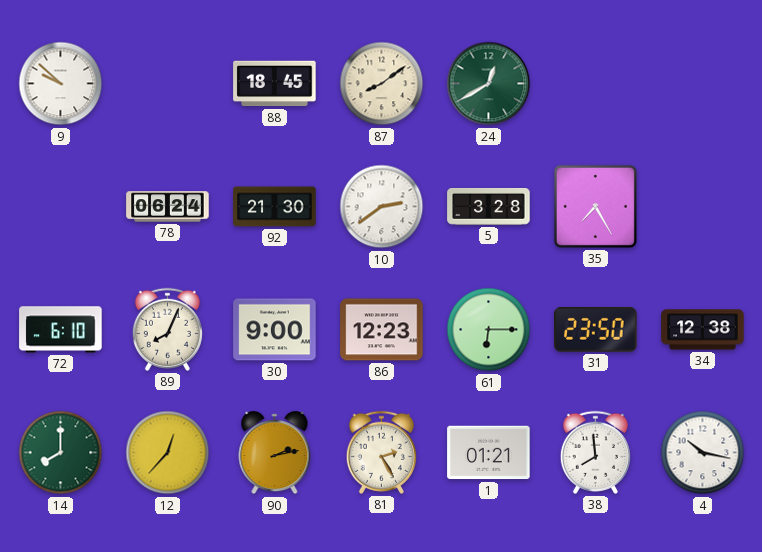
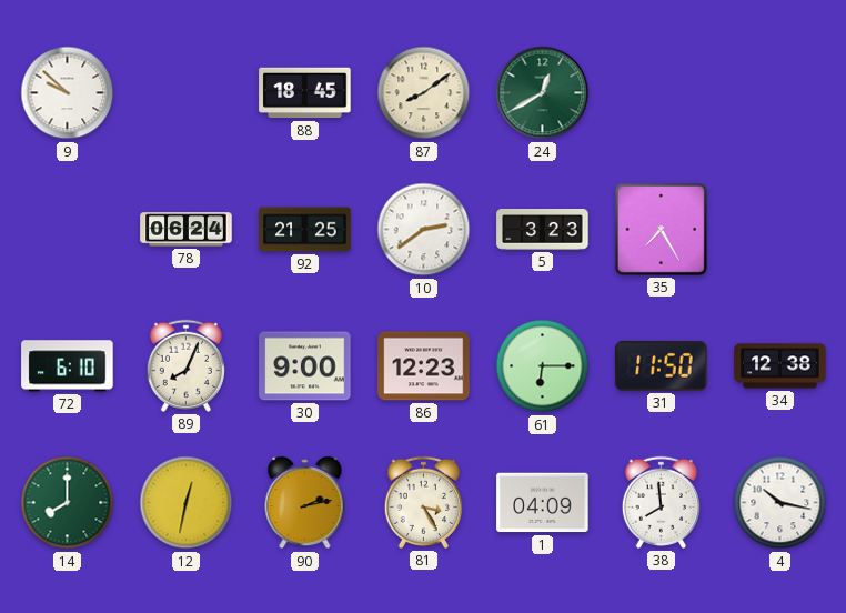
92: 21:30 -> 21:25 (305, 230)
5: 3:28 -> 3:23 (543, 230)
31: 23:50 -> 11:50 (662, 366)
12: 12:37 -> 12:32 (187, 503)
81: 2:25 -> 3:25 (423, 502)
1: 01:21 -> 04:09 (543, 503)
